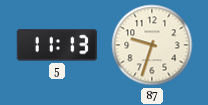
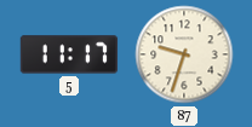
5: 11:13 -> 11:17 (69, 54)
